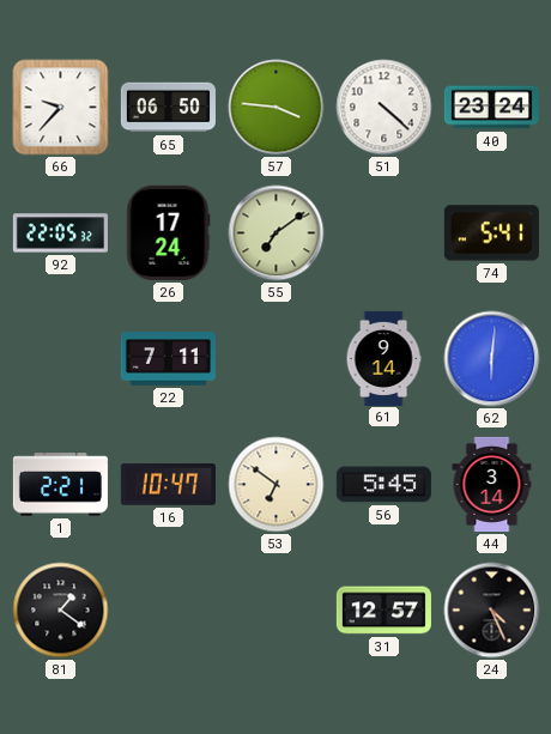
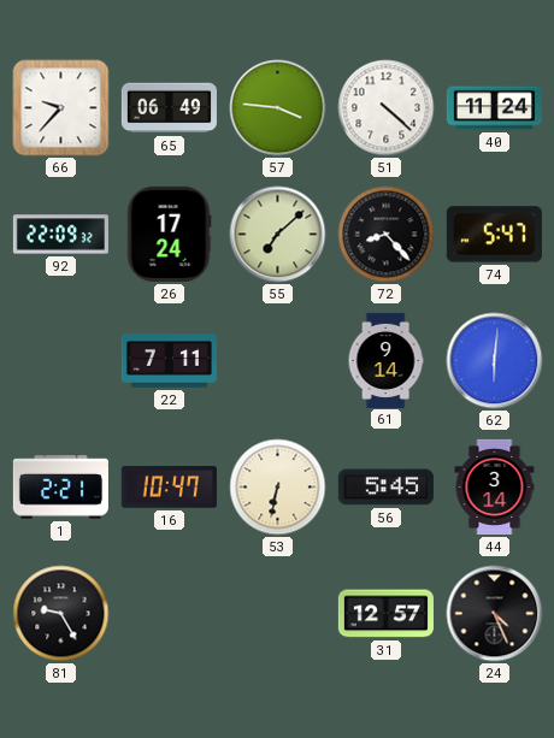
65: 06:50 -> 06:49 (169, 108)
40: 23:24 -> 11:24 (494, 108)
92: 22:05 -> 22:09 (60, 235)
55: 7:09 -> 7:08 (278, 235)
72: none -> 8:23 (387, 235)
74: 5:41 -> 5:47 (494, 235)
53: 6:51 -> 6:32 (278, 488)
81: 1:21 -> 9:25 (61, 614)
